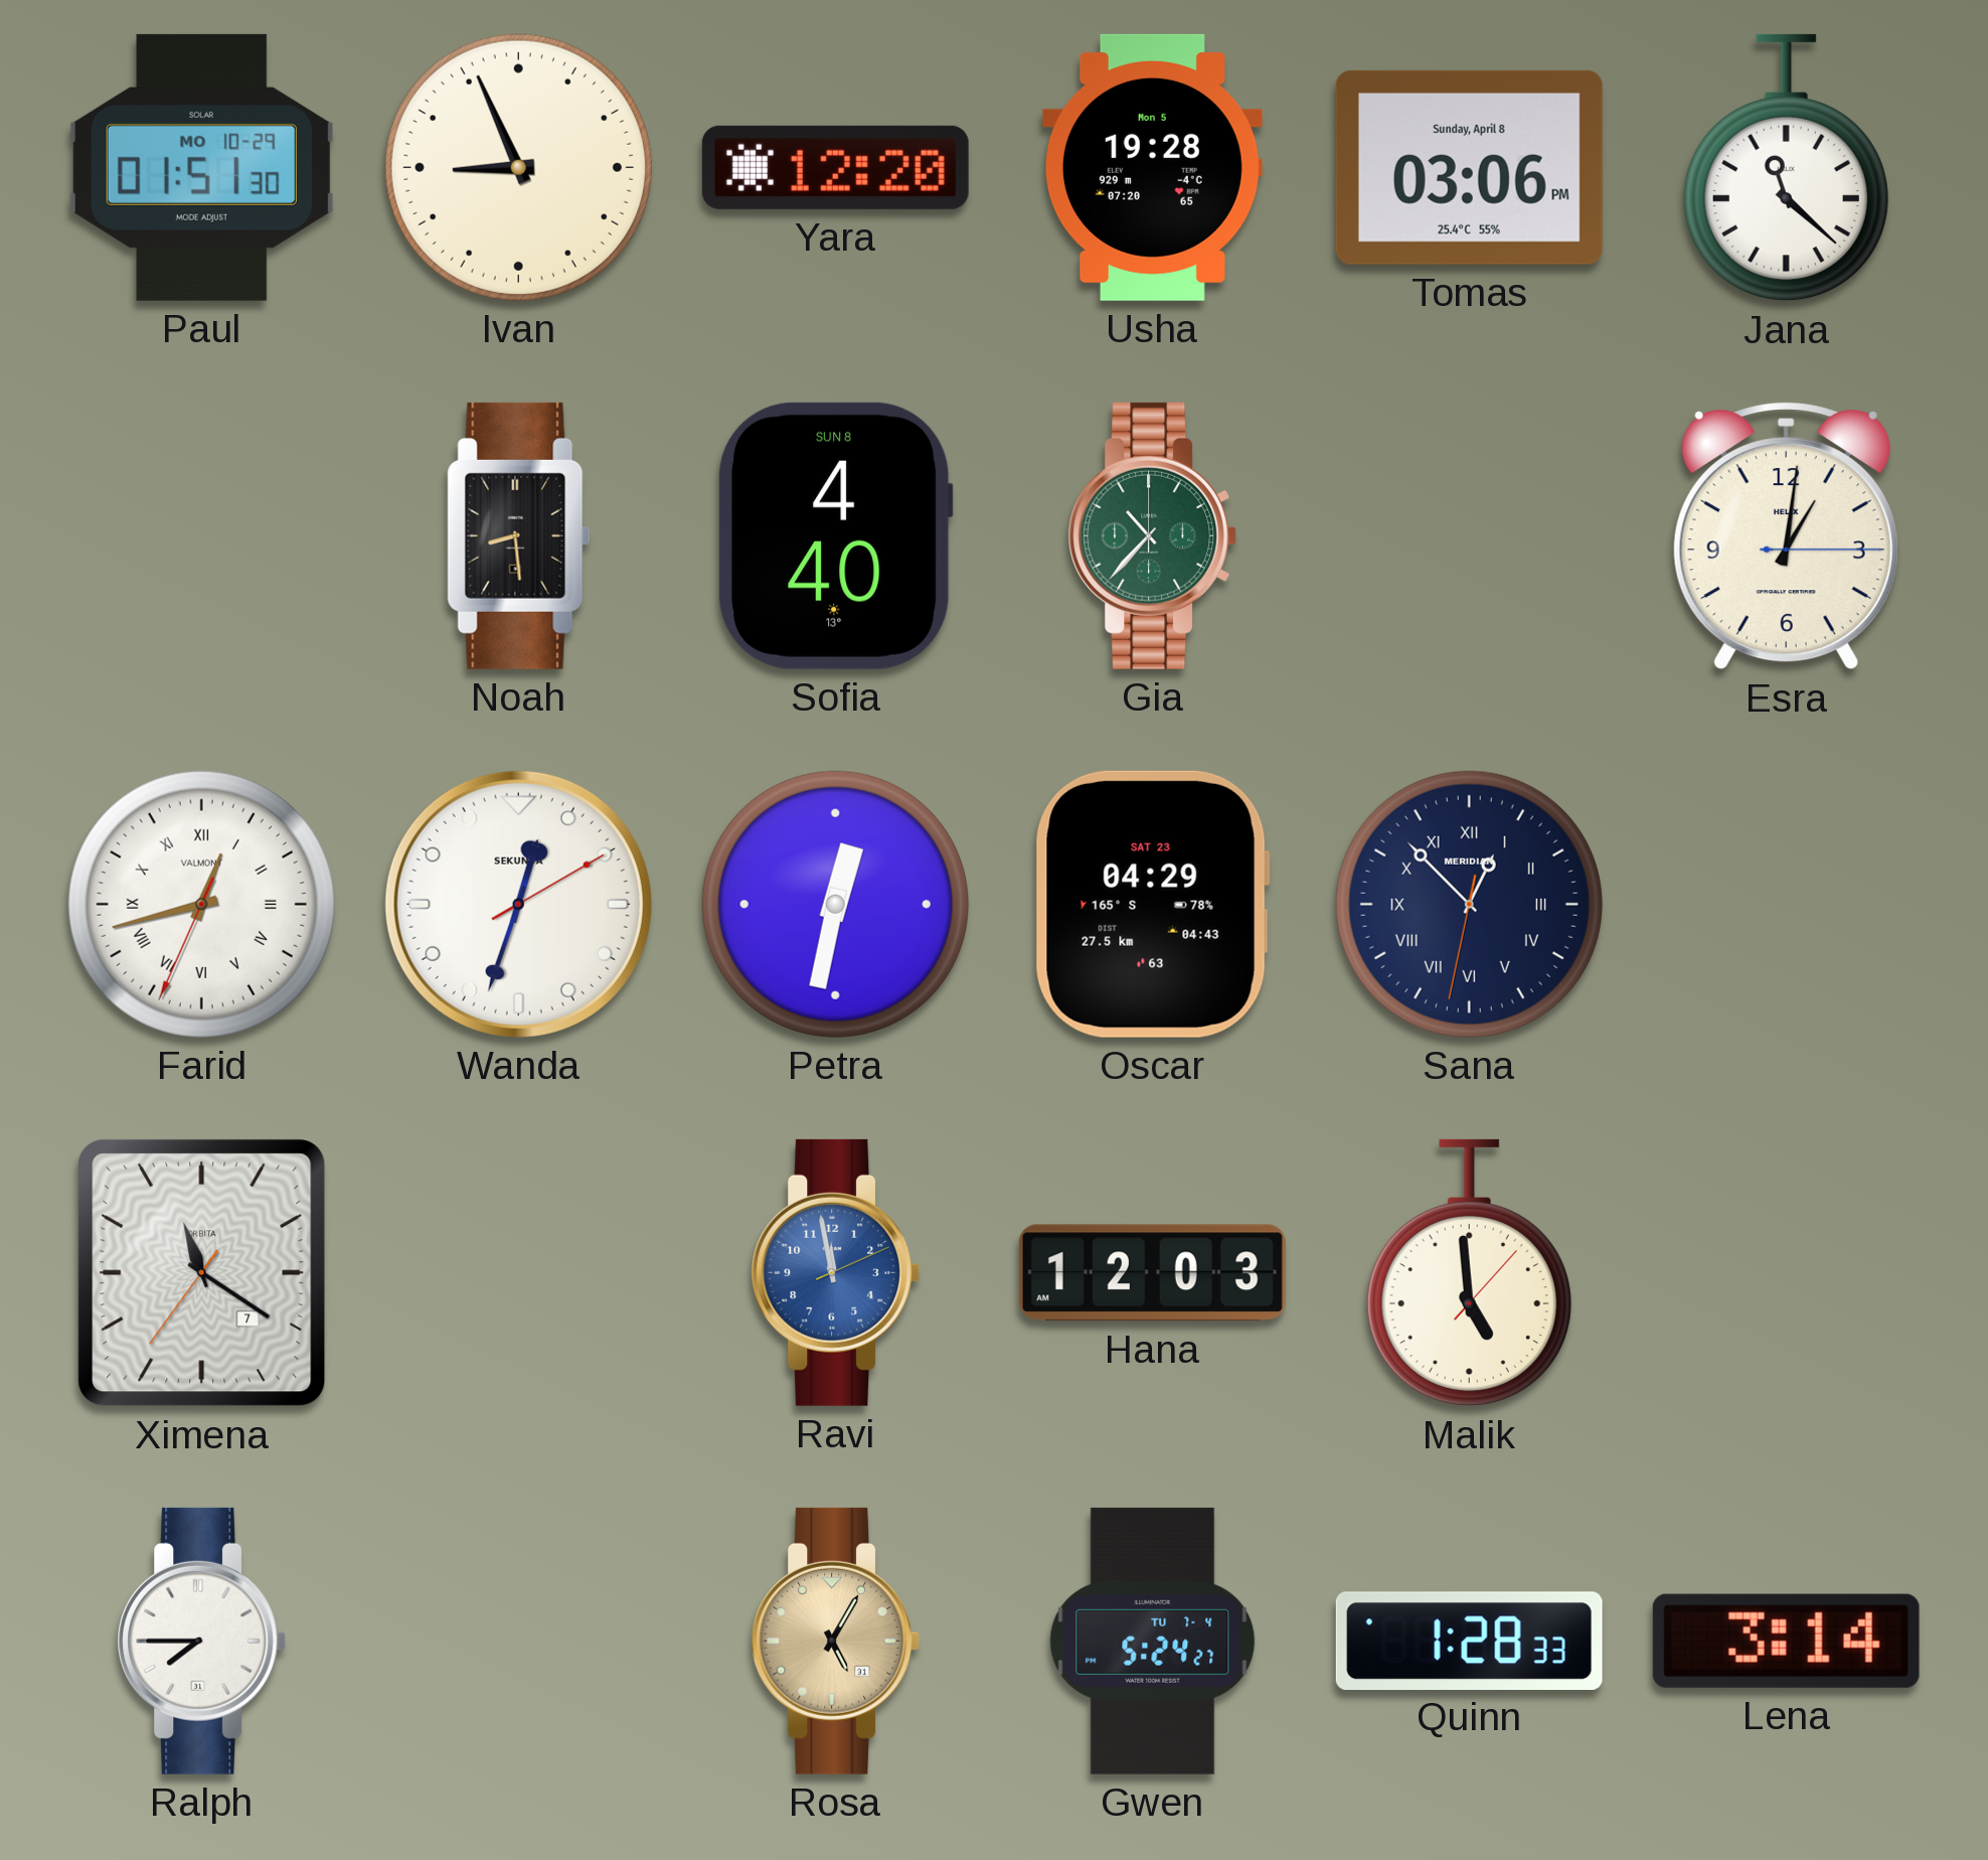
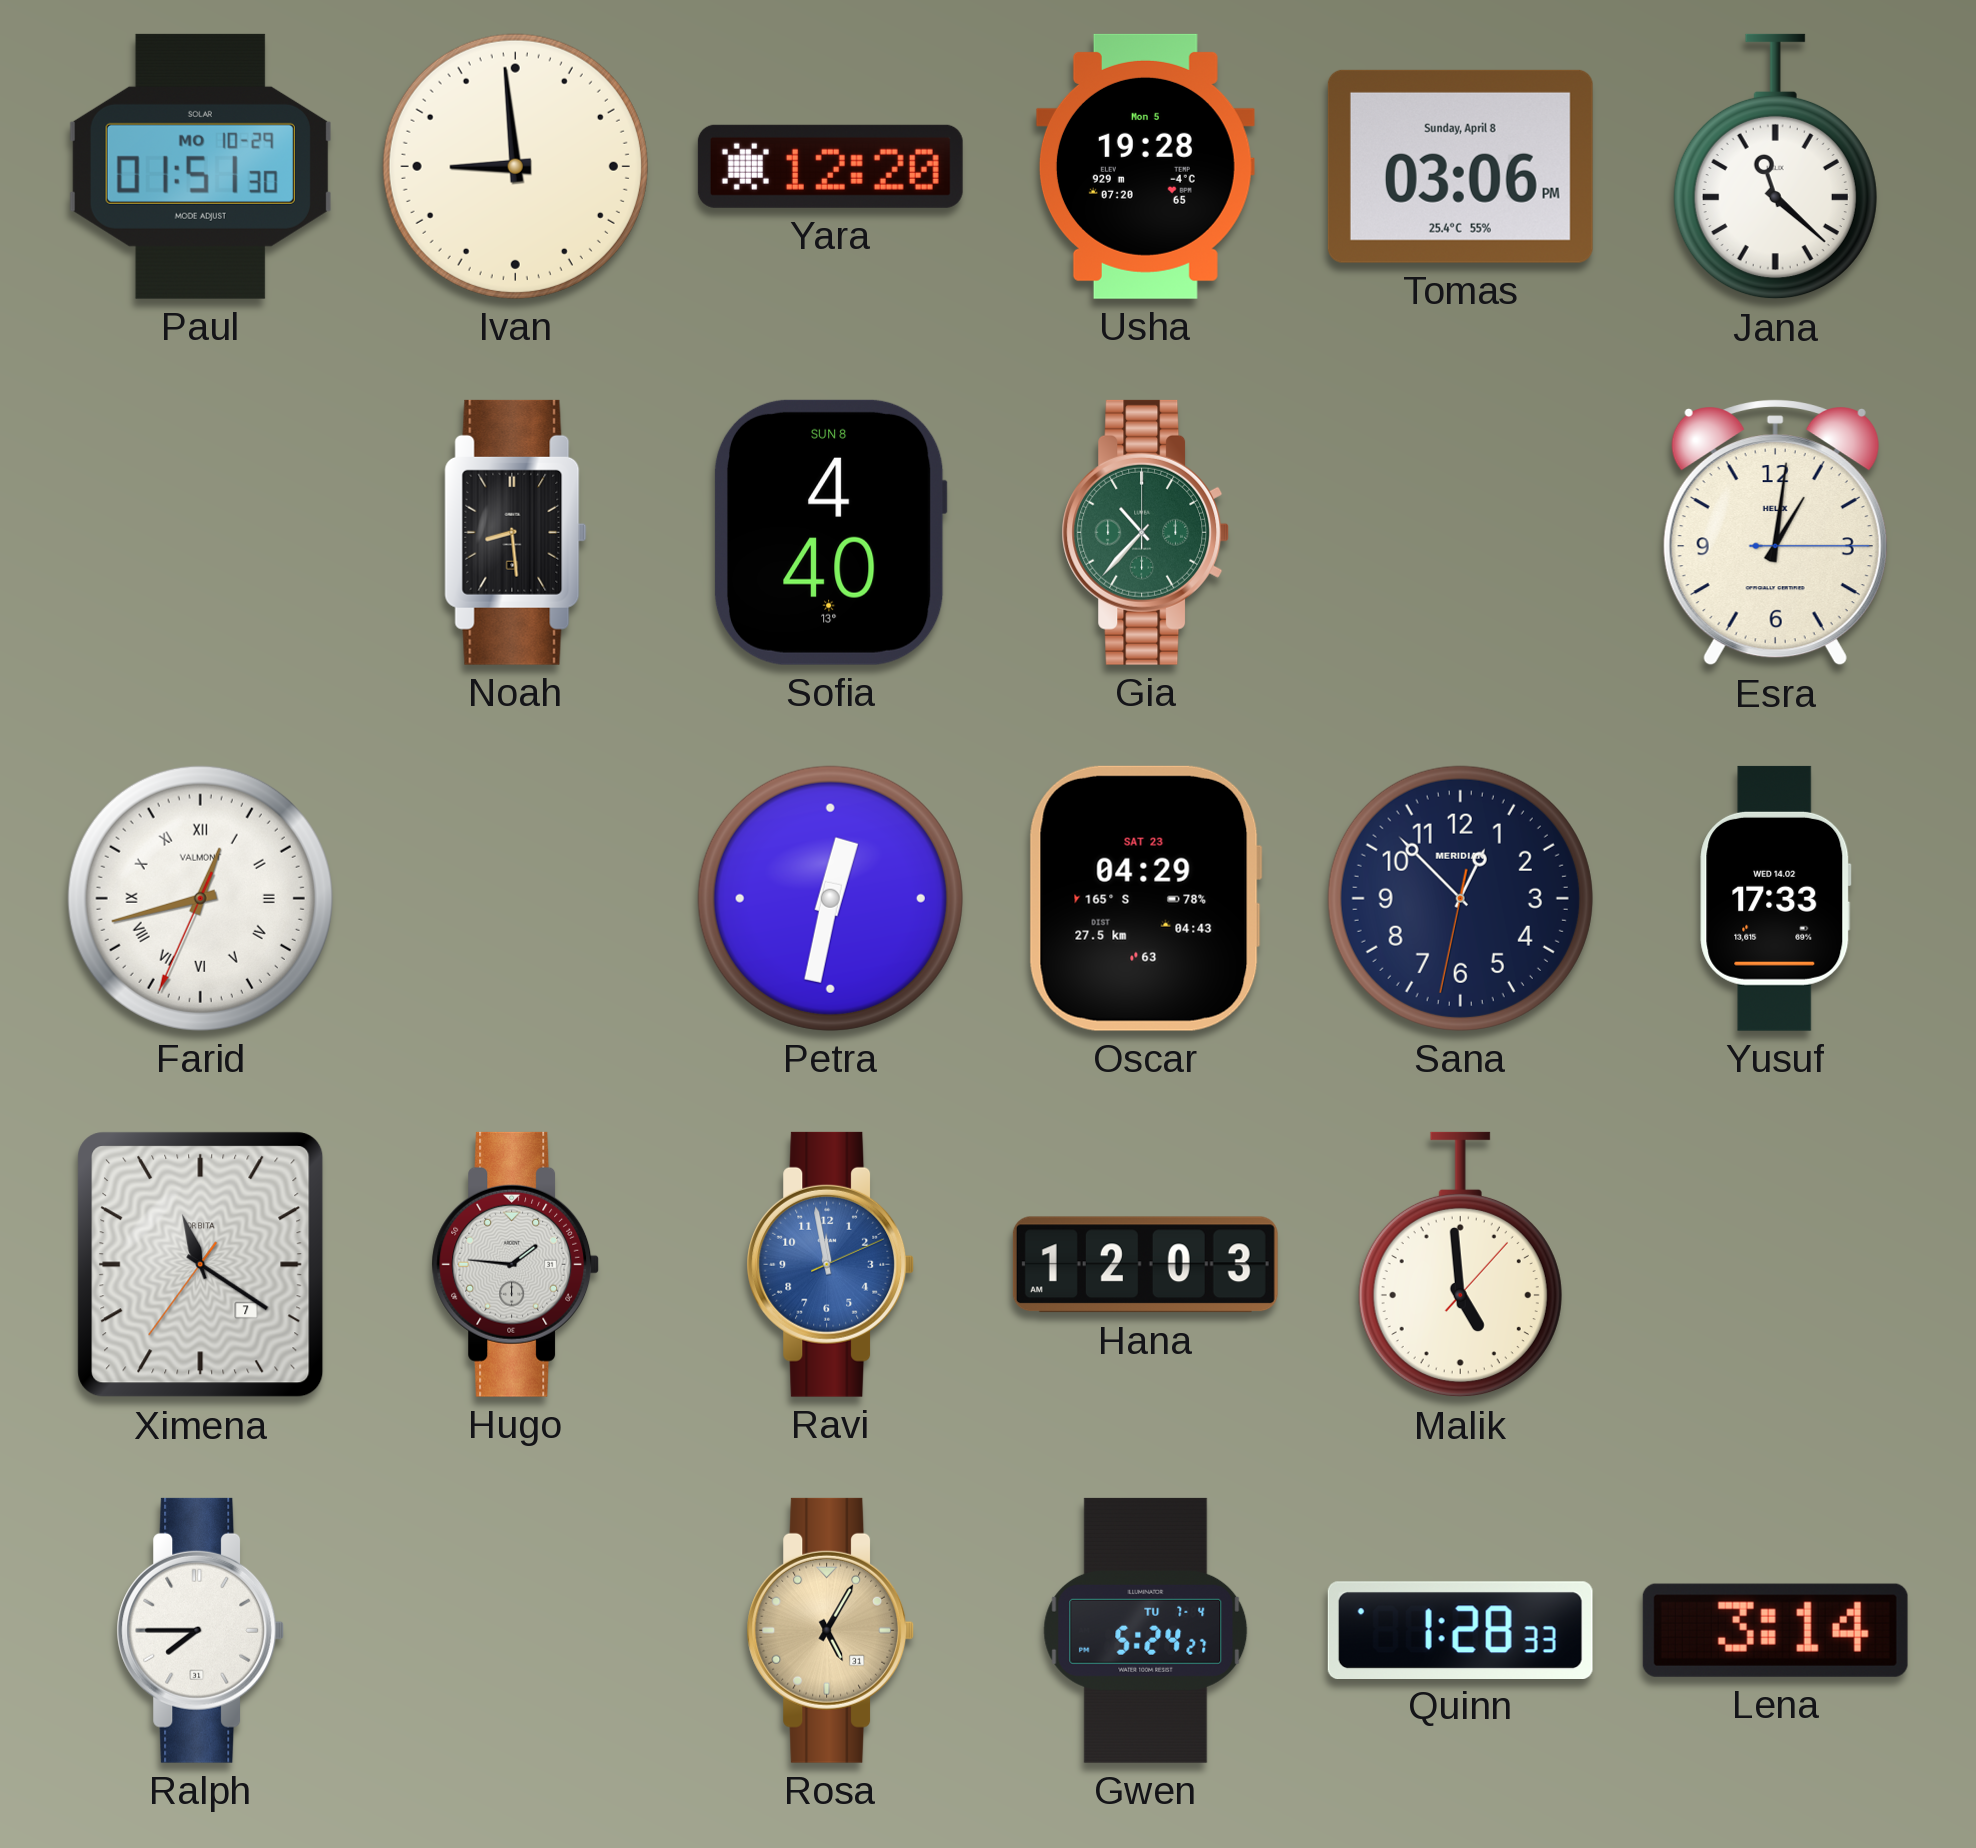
Ivan: 8:56 -> 8:59 (515, 166)
Wanda: 12:33 -> none (518, 904)
Sana numerals: Roman -> Arabic (1460, 898)
Yusuf: none -> 17:33 (1776, 898)
Hugo: none -> 1:46 (516, 1264)
